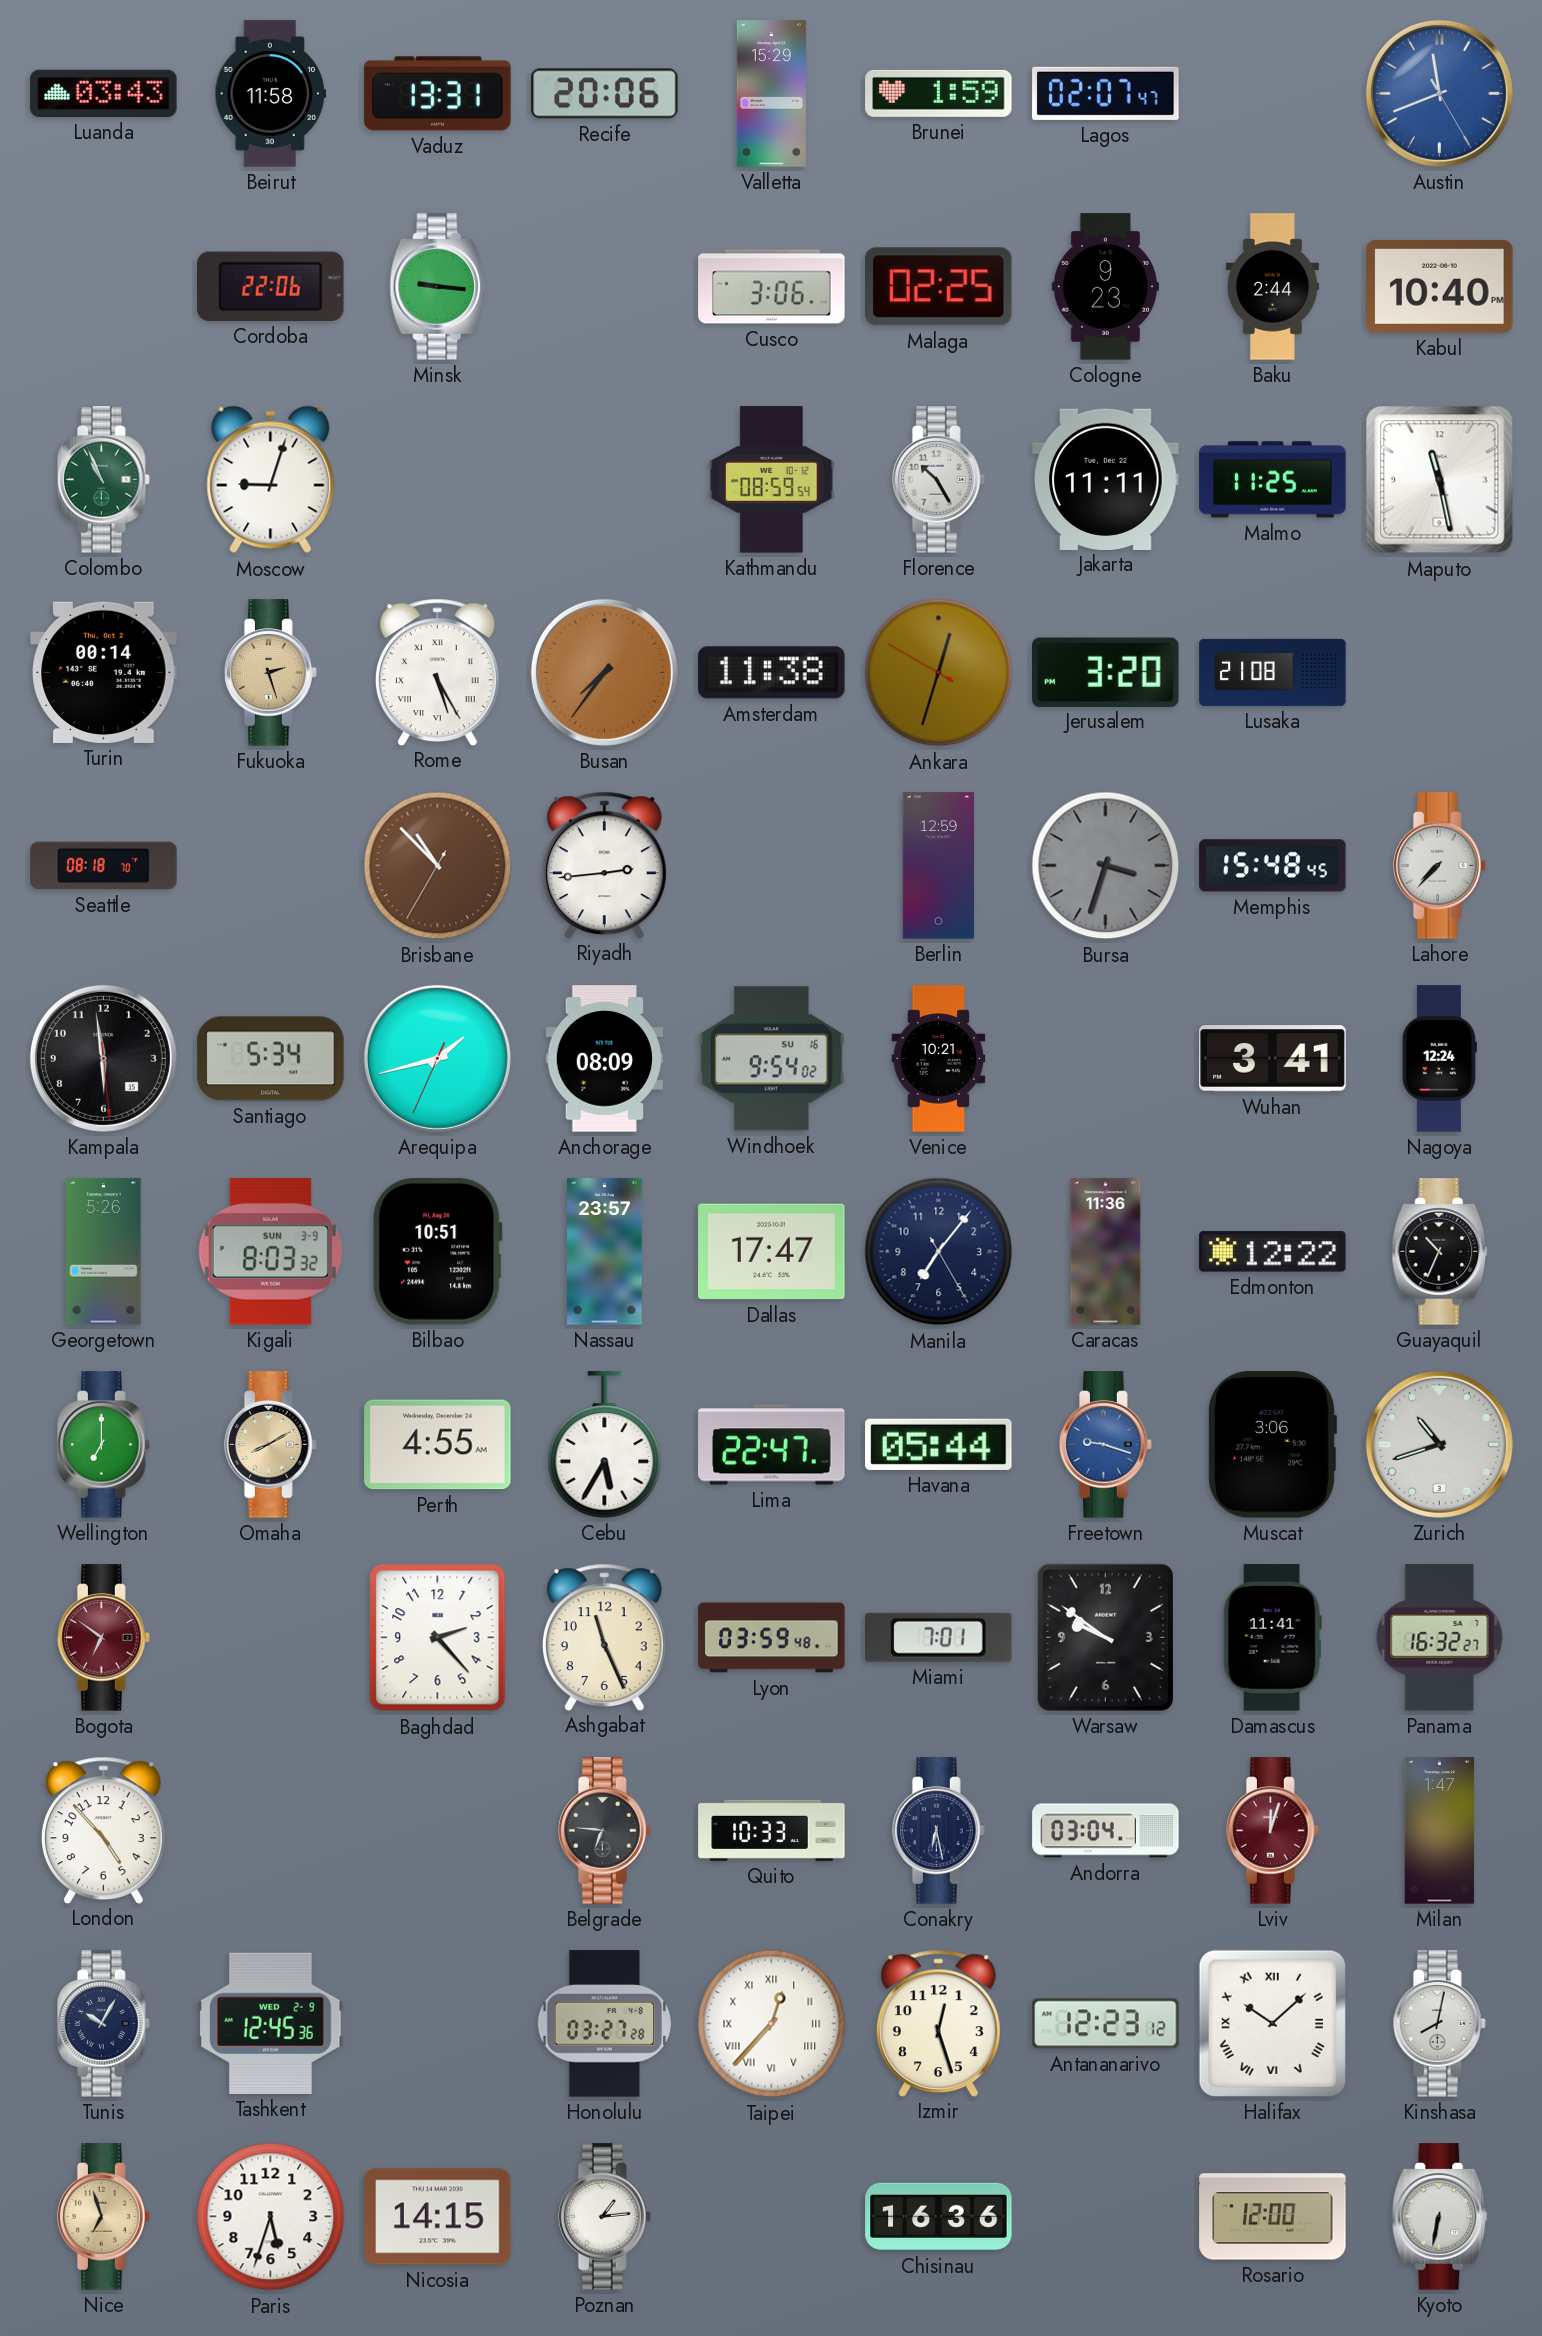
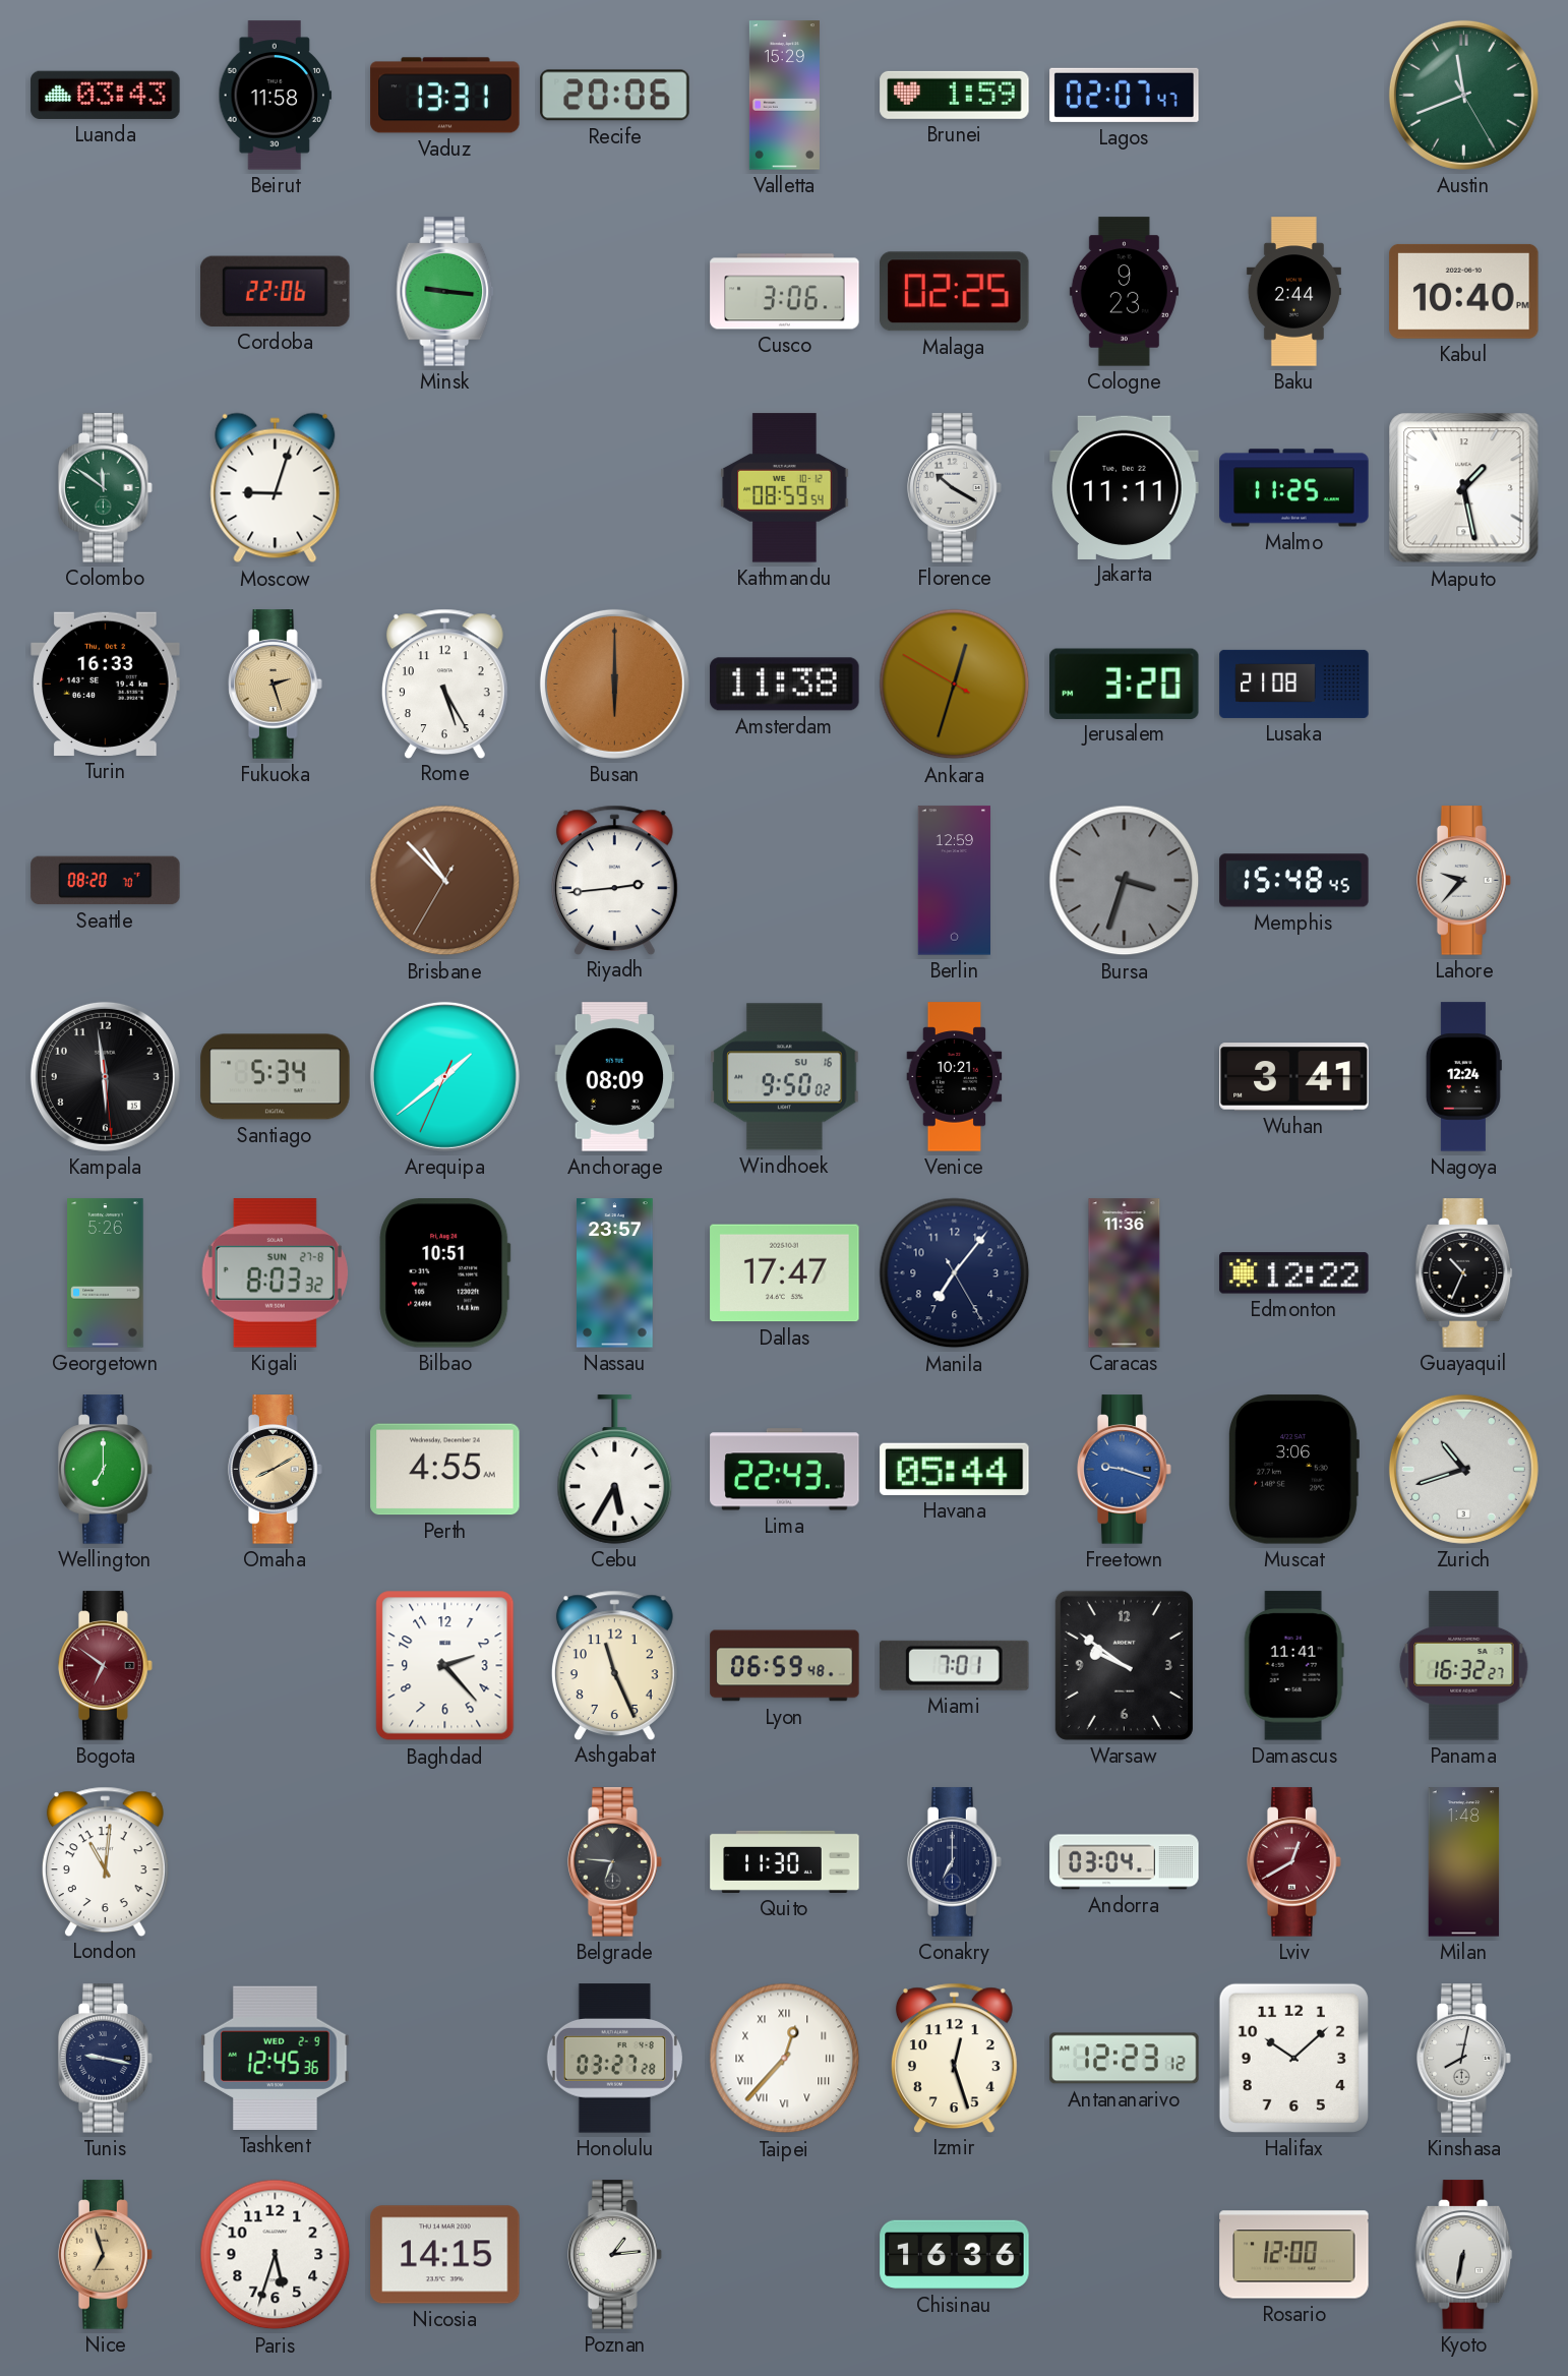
Austin dial: blue -> green (1463, 95)
Colombo: 10:56 -> 11:51 (106, 488)
Florence: 10:25 -> 10:20 (955, 488)
Maputo: 11:28 -> 1:28 (1464, 488)
Turin: 00:14 -> 16:33 (106, 684)
Rome numerals: Roman -> Arabic (444, 684)
Busan: 7:36 -> 6:00 (614, 684)
Seattle: 08:18 -> 08:20 (106, 881)
Lahore: 7:37 -> 9:37 (1464, 881)
Arequipa: 1:42 -> 1:38 (444, 1076)
Windhoek: 9:54 -> 9:50 (785, 1077)
Kigali date: SUN 3-9 -> SUN 27-8 (275, 1273)
Lima: 22:47 -> 22:43 (785, 1470)
Lyon: 03:59 -> 06:59 (785, 1666)
London: 4:53 -> 11:01 (105, 1861)
Quito: 10:33 -> 11:30 (785, 1861)
Conakry: 6:28 -> 7:00 (955, 1862)
Lviv: 12:03 -> 12:40 (1294, 1862)
Milan: 1:47 -> 1:48 (1464, 1862)
Tunis: 10:05 -> 9:17 (106, 2059)
Halifax numerals: Roman -> Arabic (1293, 2058)
